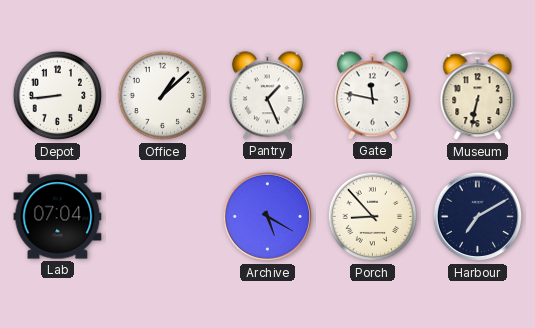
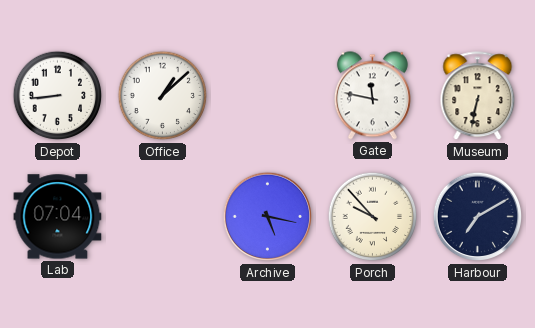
Pantry: 1:26 -> none (267, 96)
Archive: 5:20 -> 5:17 (268, 217)
Porch: 8:53 -> 9:53 (373, 217)
